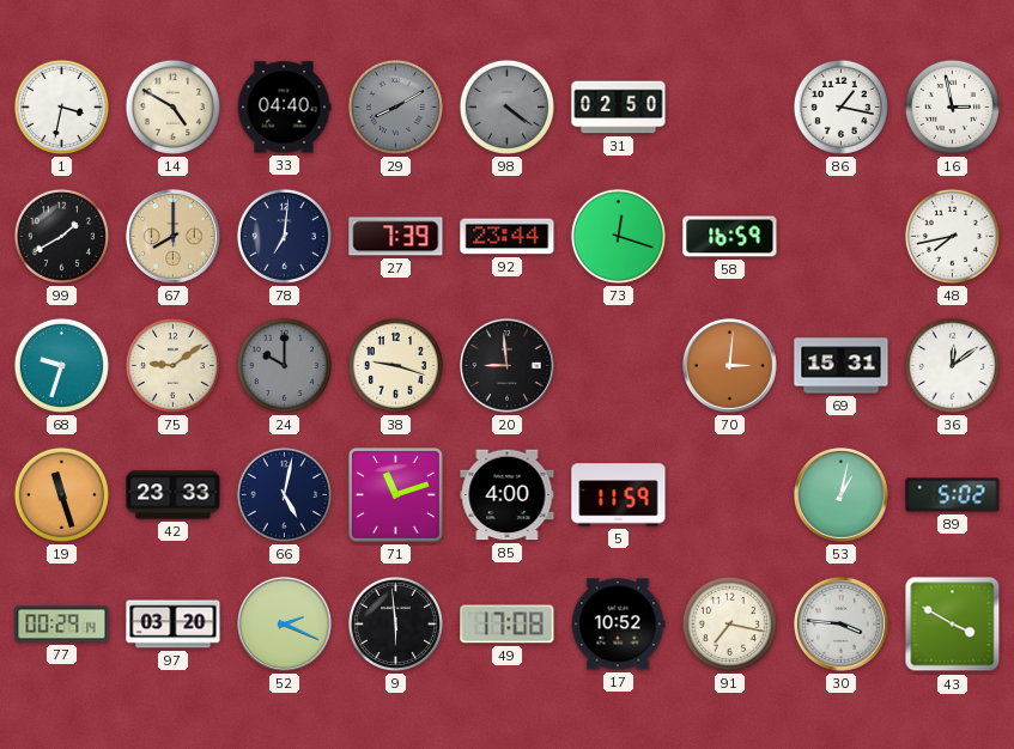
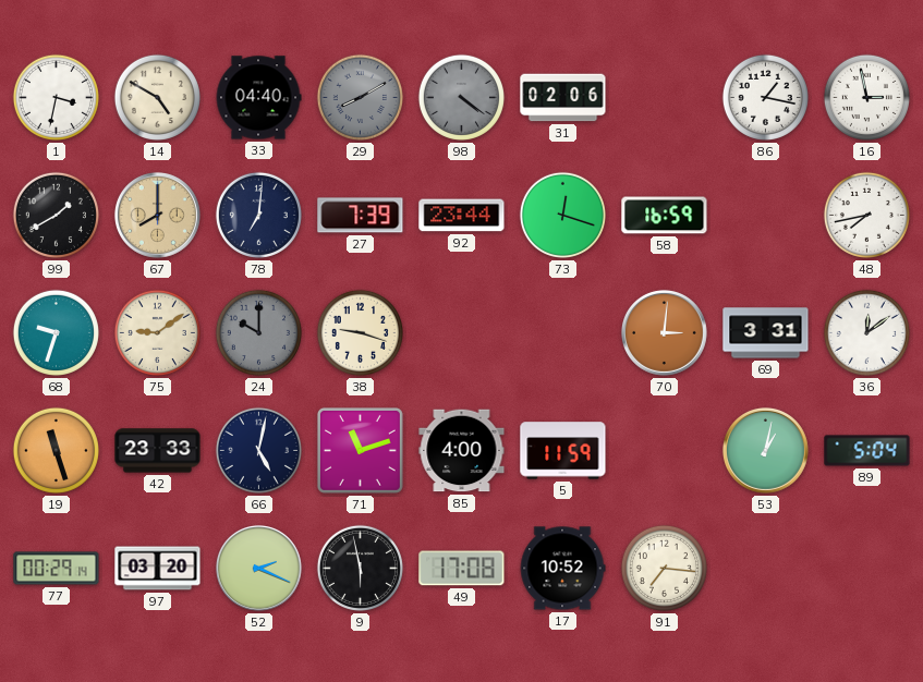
31: 02:50 -> 02:06 (563, 98)
20: 8:59 -> none (508, 366)
69: 15:31 -> 3:31 (766, 333)
89: 5:02 -> 5:04 (867, 451)
9: 5:59 -> 5:58 (360, 568)
91: 7:17 -> 7:16 (664, 568)
30: 3:46 -> none (842, 625)
43: 3:50 -> none (953, 625)
